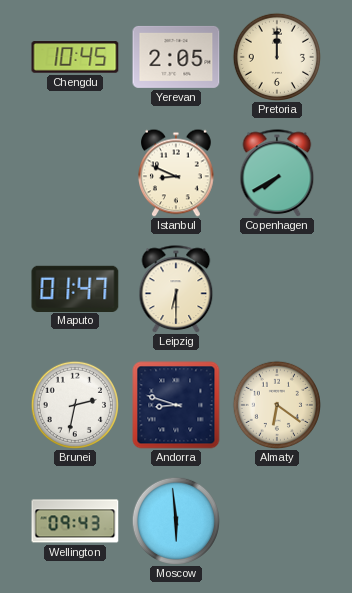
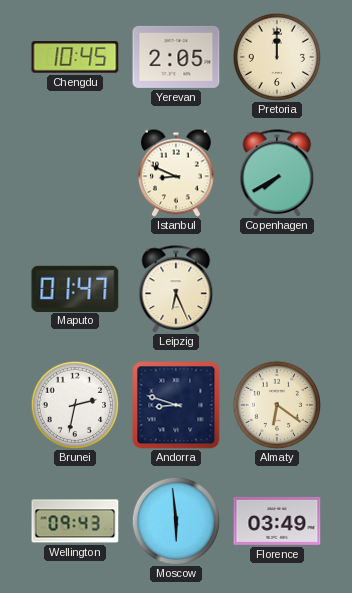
Leipzig: 6:30 -> 6:26 (176, 289)
Florence: none -> 03:49 (277, 521)
